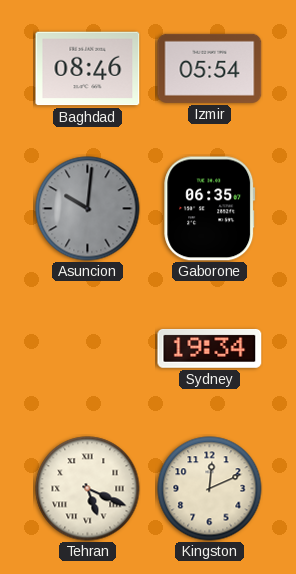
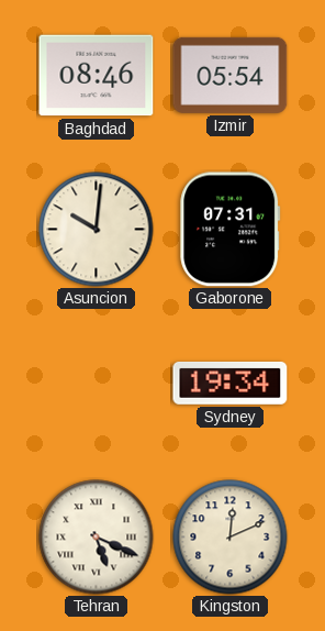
Asuncion dial: grey -> cream (97, 230)
Gaborone: 06:35 -> 07:31 (231, 230)
